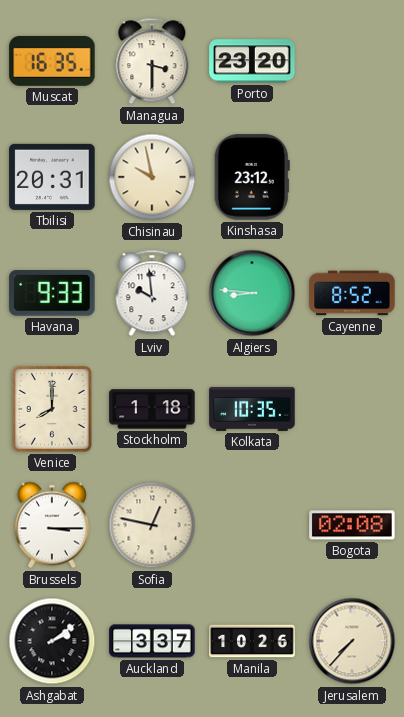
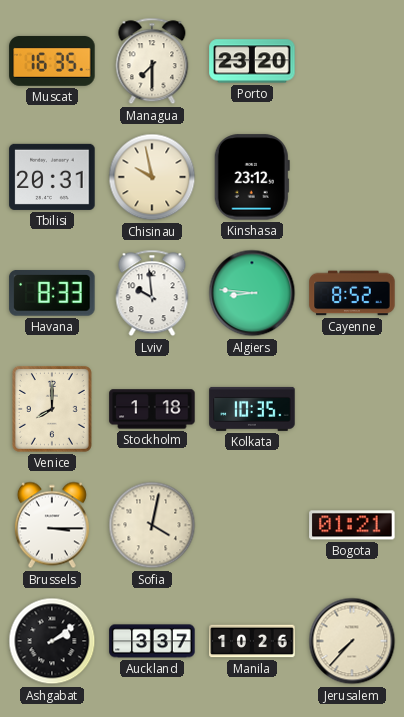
Managua: 3:30 -> 7:30 (152, 61)
Havana: 9:33 -> 8:33 (52, 294)
Sofia: 12:47 -> 4:02 (152, 525)
Bogota: 02:08 -> 01:21 (352, 525)
